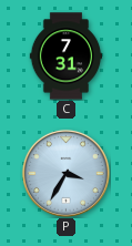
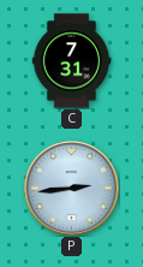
P: 3:35 -> 2:44 (71, 188)
